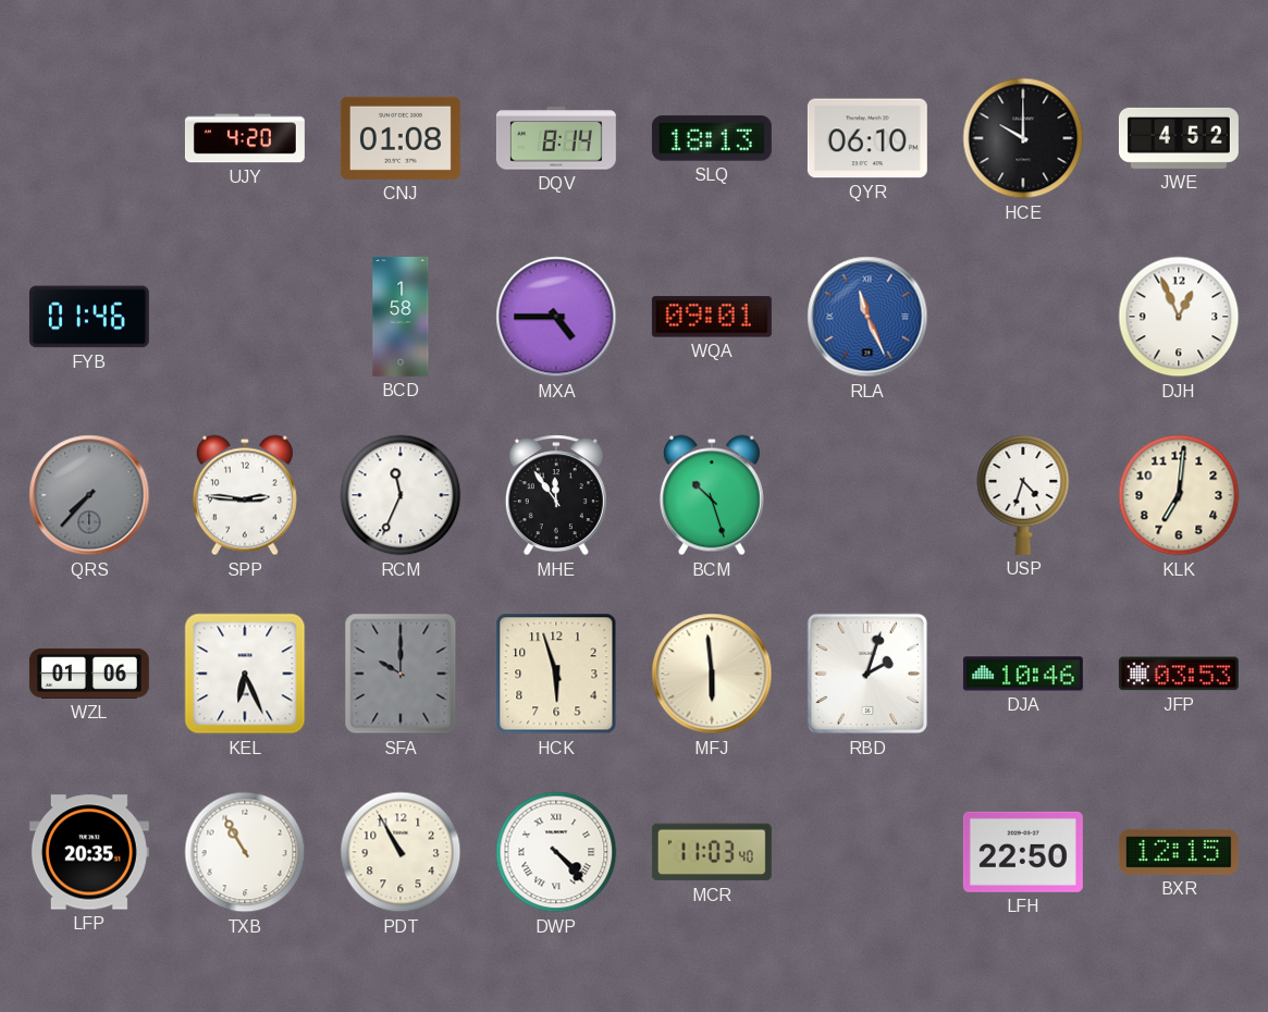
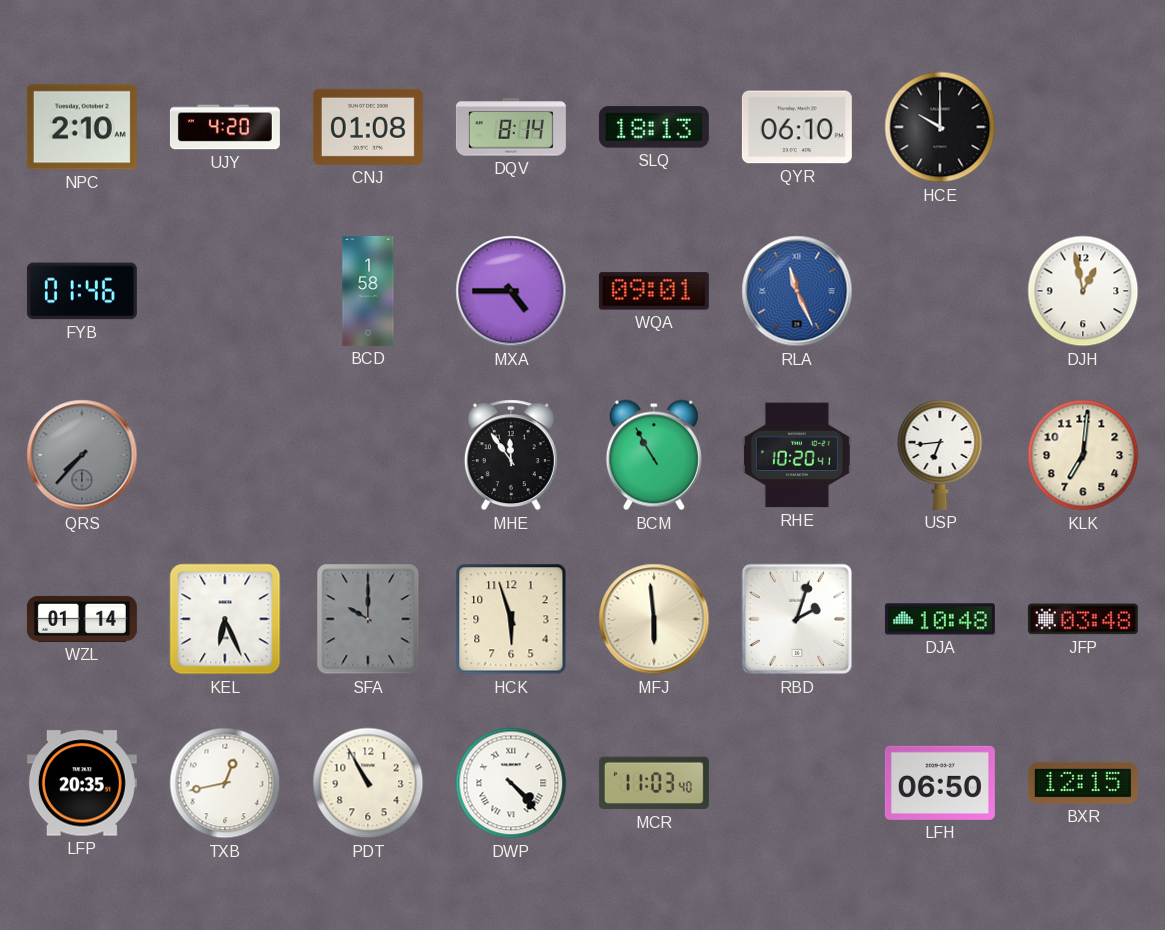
NPC: none -> 2:10 (82, 127)
JWE: 4:52 -> none (1179, 138)
DJH: 12:56 -> 12:58 (1083, 291)
SPP: 2:46 -> none (245, 495)
RCM: 11:34 -> none (401, 495)
BCM: 10:27 -> 10:55 (654, 455)
RHE: none -> 10:20 (797, 455)
USP: 4:33 -> 6:44 (940, 455)
WZL: 01:06 -> 01:14 (82, 619)
DJA: 10:46 -> 10:48 (940, 619)
JFP: 03:53 -> 03:48 (1083, 619)
TXB: 10:55 -> 12:43 (225, 783)
LFH: 22:50 -> 06:50 (940, 783)
